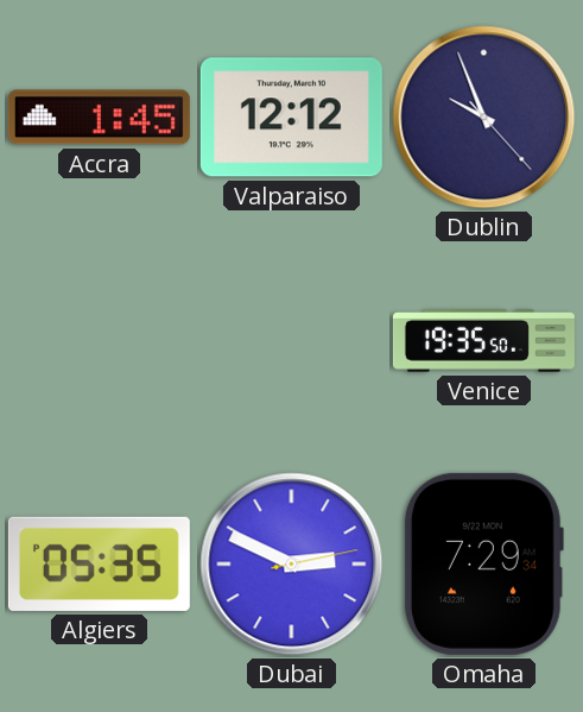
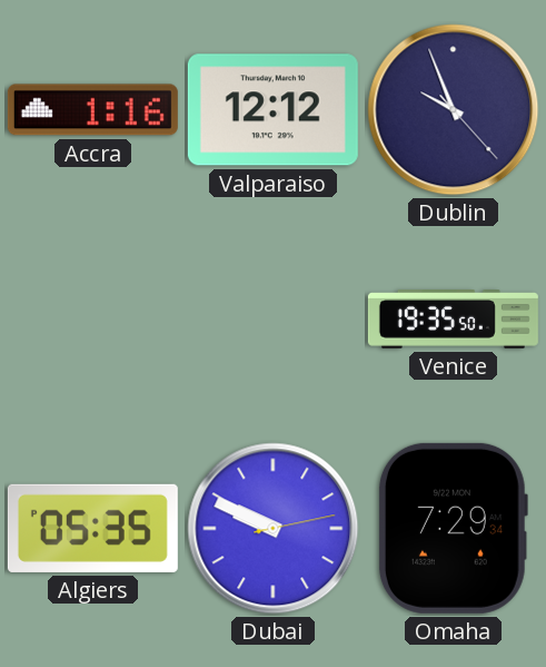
Accra: 1:45 -> 1:16 (92, 110)
Dubai: 2:49 -> 9:49 (274, 529)
